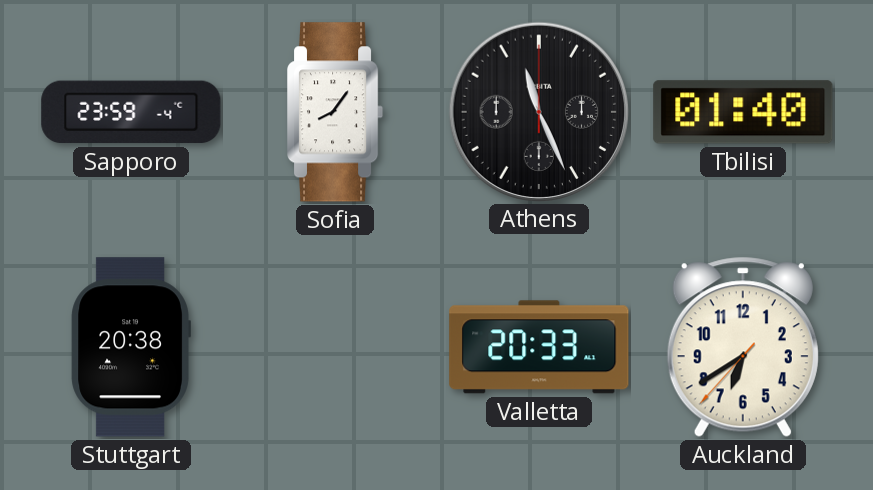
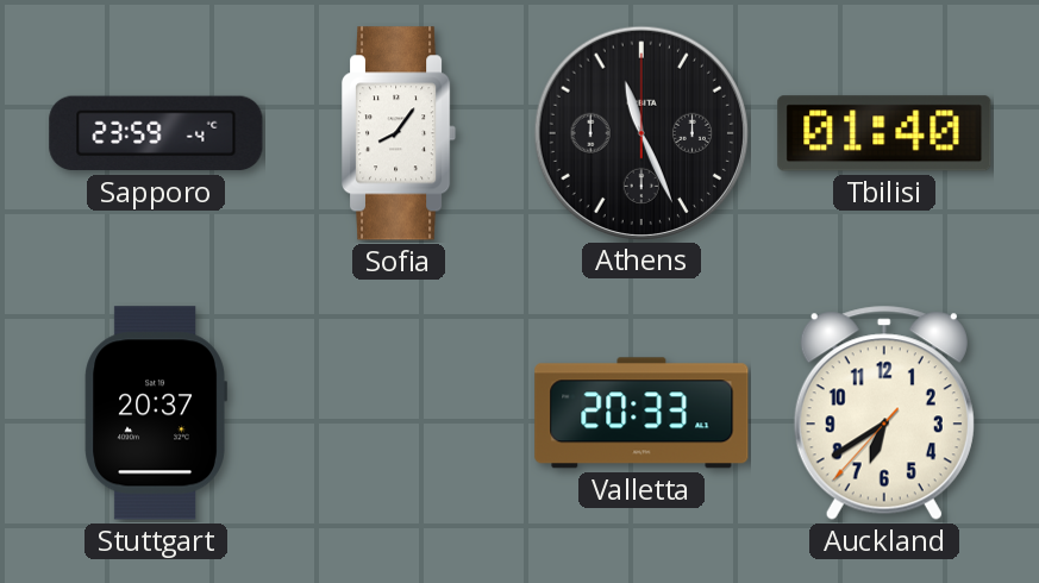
Stuttgart: 20:38 -> 20:37 (156, 413)
